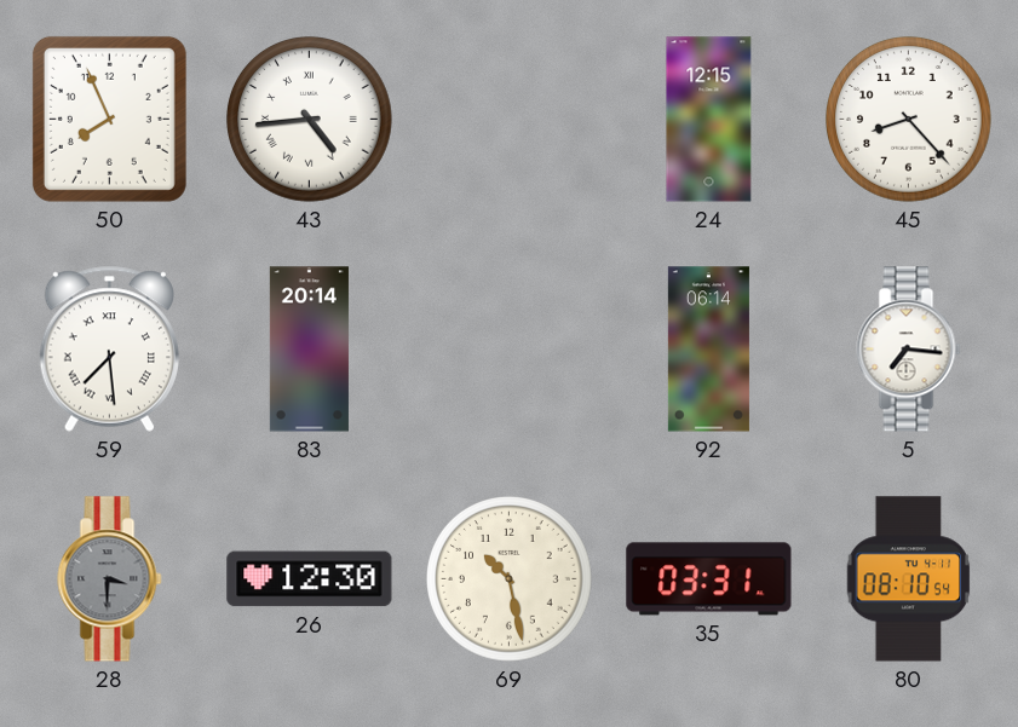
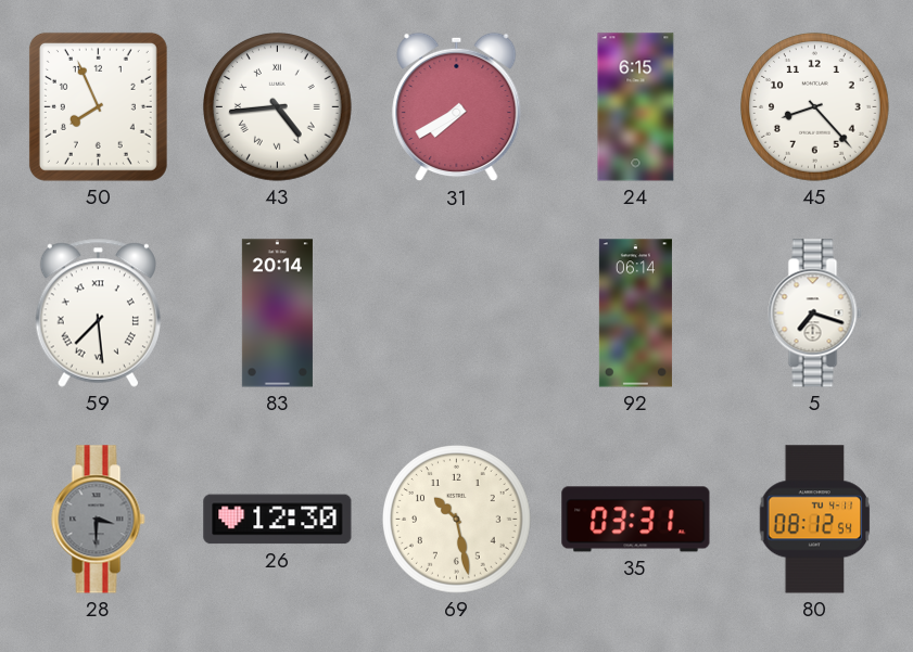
31: none -> 7:40 (457, 107)
24: 12:15 -> 6:15 (636, 107)
5: 7:16 -> 7:18 (815, 314)
80: 08:10 -> 08:12 (815, 520)
